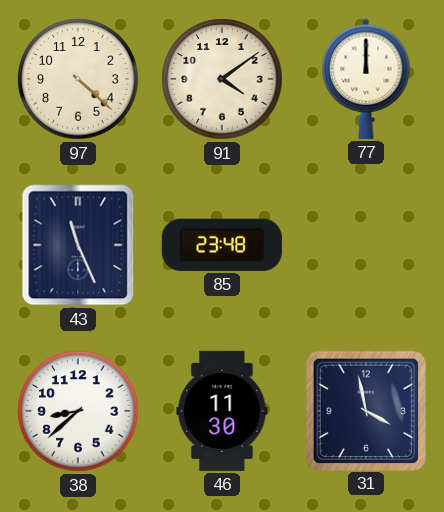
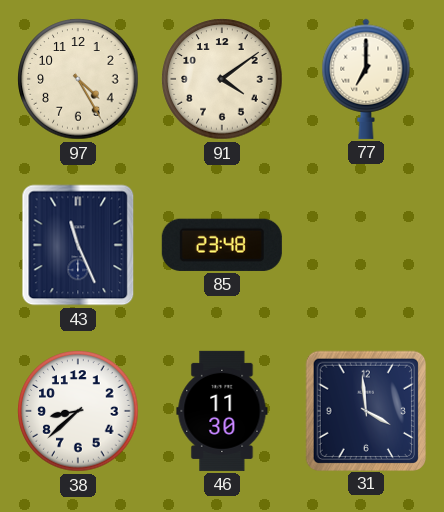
97: 4:22 -> 4:25 (78, 79)
77: 12:00 -> 7:00 (366, 79)
31: 3:58 -> 3:59 (365, 410)
